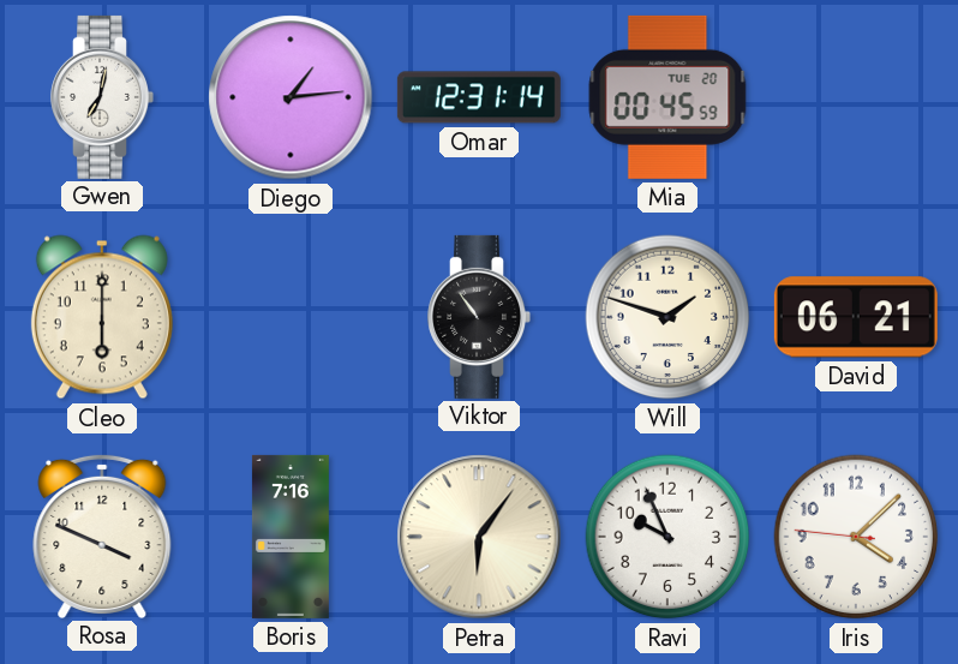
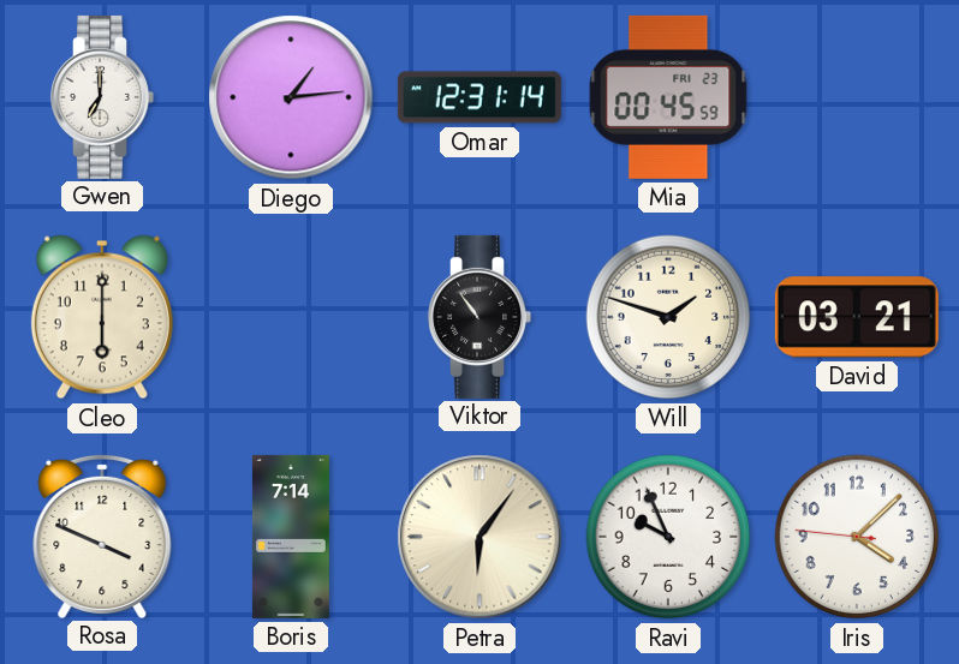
Gwen: 7:02 -> 7:00 (102, 97)
Mia date: TUE 20 -> FRI 23 (668, 97)
David: 06:21 -> 03:21 (857, 317)
Boris: 7:16 -> 7:14 (291, 537)
